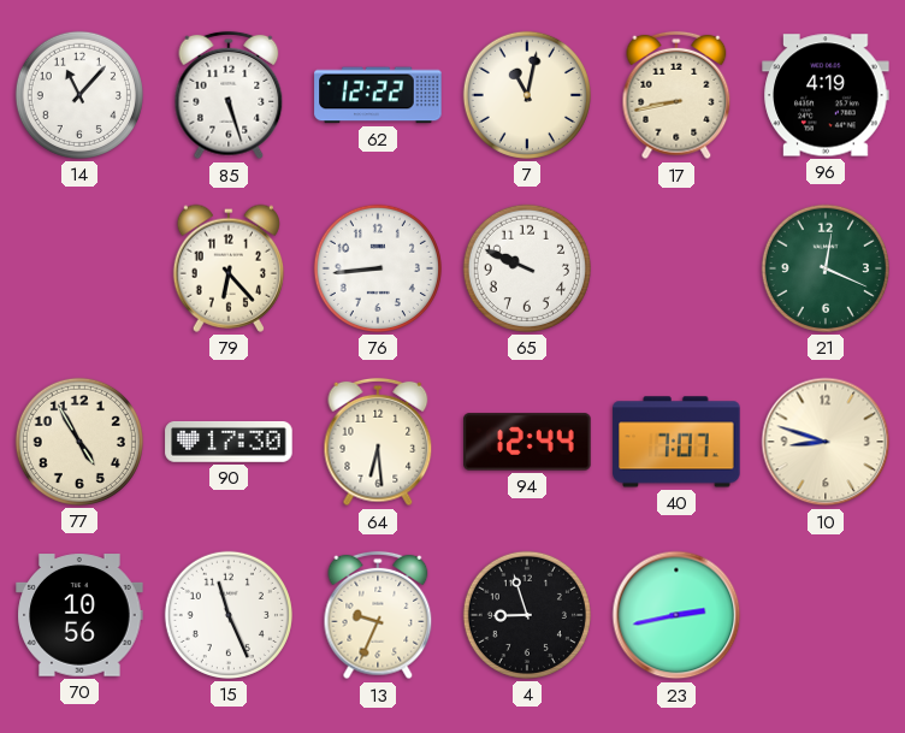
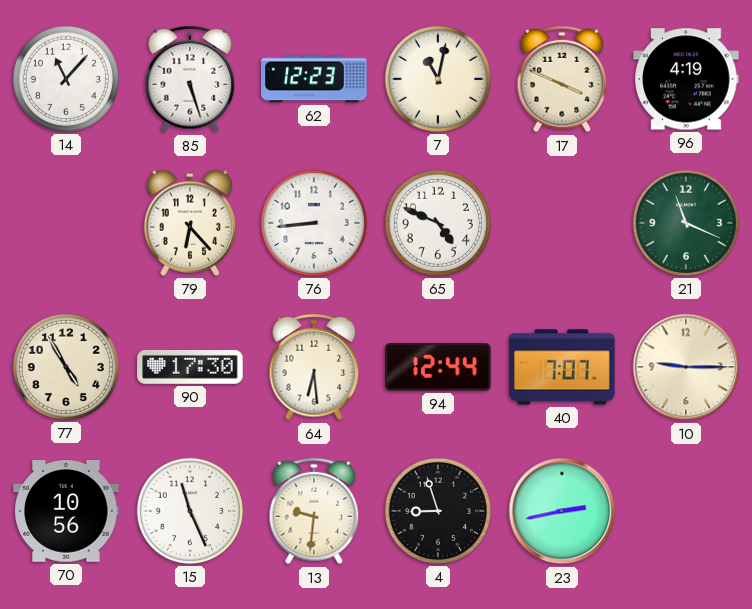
62: 12:22 -> 12:23 (314, 79)
17: 8:43 -> 3:49 (562, 79)
65: 9:49 -> 4:49 (438, 223)
21: 12:19 -> 11:19 (686, 223)
10: 8:48 -> 9:15 (686, 367)
13: 9:34 -> 9:31 (314, 511)
